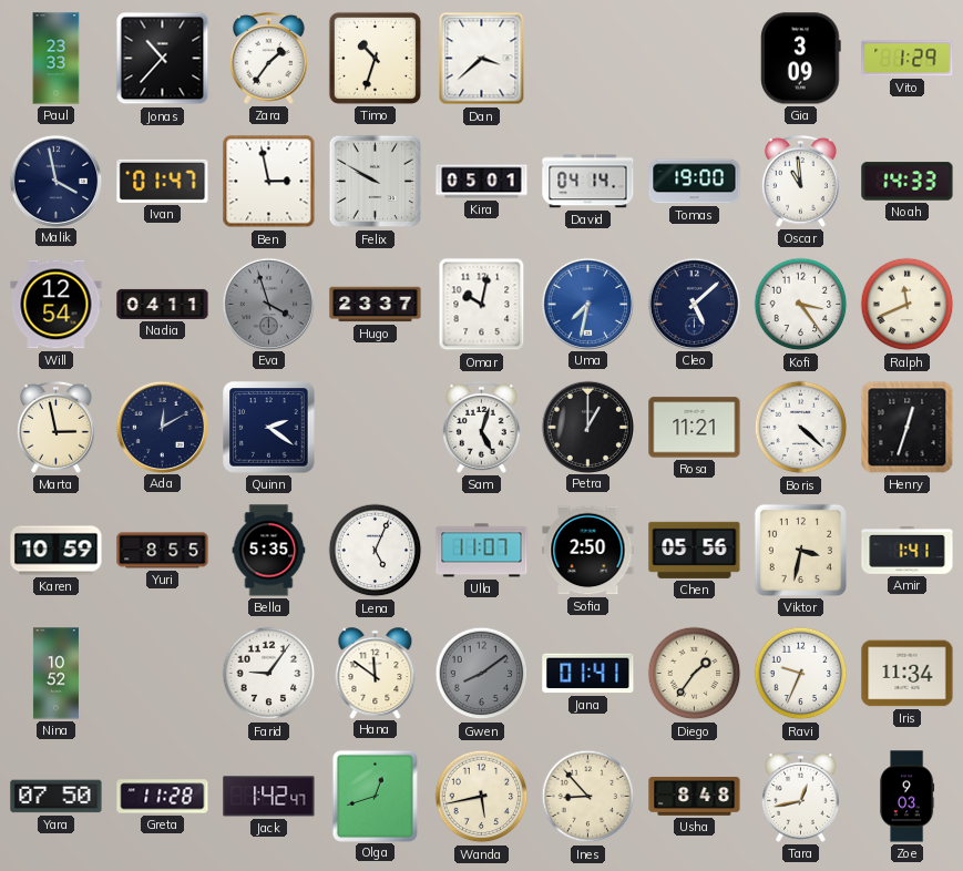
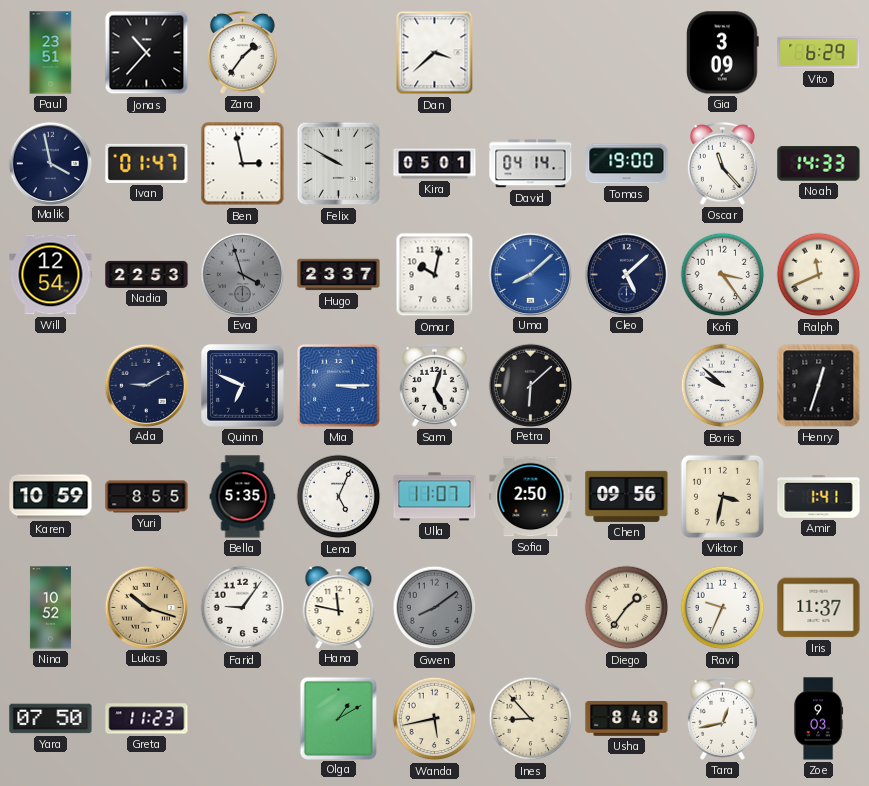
Paul: 23:33 -> 23:51 (51, 53)
Timo: 10:33 -> none (375, 58)
Vito: 1:29 -> 6:29 (819, 53)
Oscar: 10:59 -> 11:23 (723, 163)
Nadia: 04:11 -> 22:53 (147, 274)
Uma: 7:32 -> 8:08 (530, 274)
Marta: 2:58 -> none (57, 427)
Ada: 12:10 -> 9:10 (146, 385)
Quinn: 2:21 -> 6:49 (243, 386)
Mia: none -> 3:15 (339, 386)
Petra: 1:00 -> 6:08 (530, 385)
Rosa: 11:21 -> none (695, 428)
Boris: 4:22 -> 9:52 (723, 386)
Chen: 05:56 -> 09:56 (627, 496)
Lukas: none -> 10:18 (146, 607)
Hana: 11:51 -> 11:47 (339, 607)
Jana: 01:41 -> none (588, 674)
Iris: 11:34 -> 11:37 (819, 608)
Greta: 11:28 -> 11:23 (147, 719)
Jack: 1:42 -> none (269, 797)
Olga: 12:42 -> 1:10 (338, 718)
